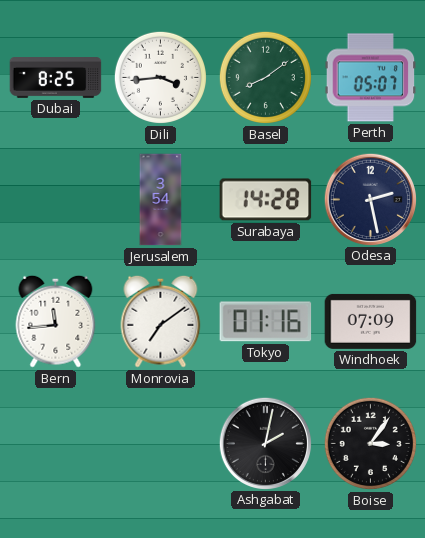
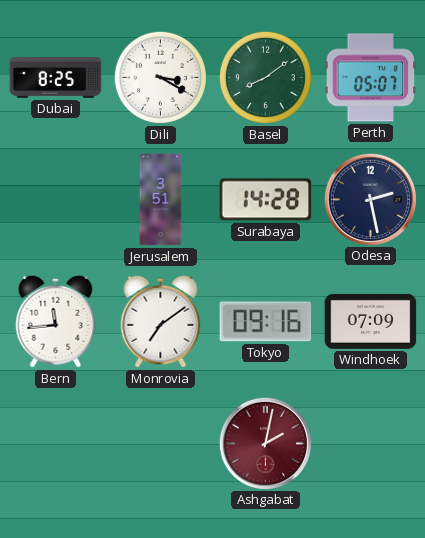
Dili: 3:44 -> 3:20 (160, 77)
Jerusalem: 3:54 -> 3:51 (161, 200)
Tokyo: 01:16 -> 09:16 (266, 322)
Ashgabat dial: black -> burgundy (265, 443)
Boise: 3:06 -> none (370, 443)
